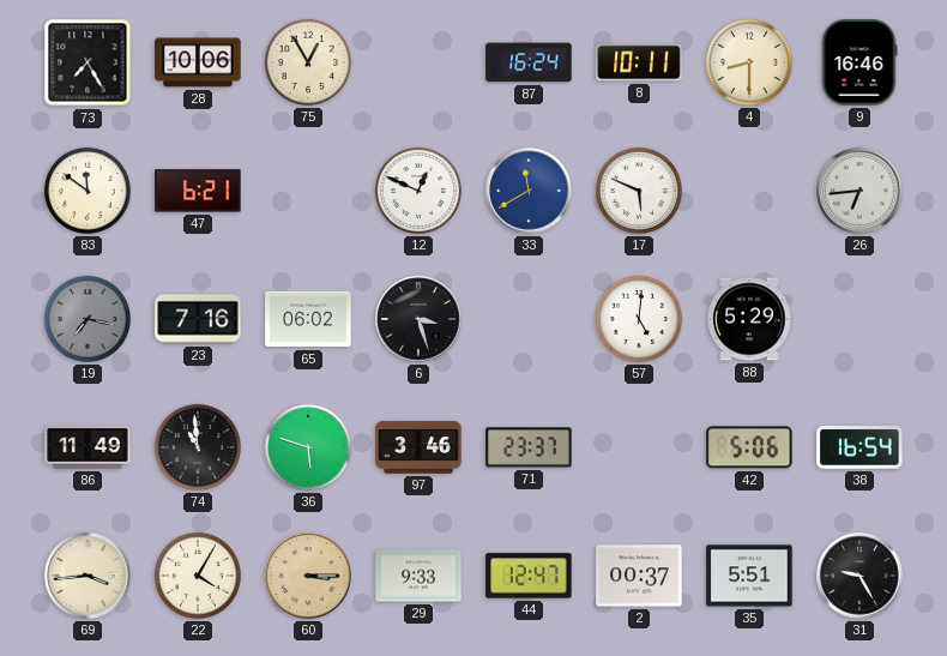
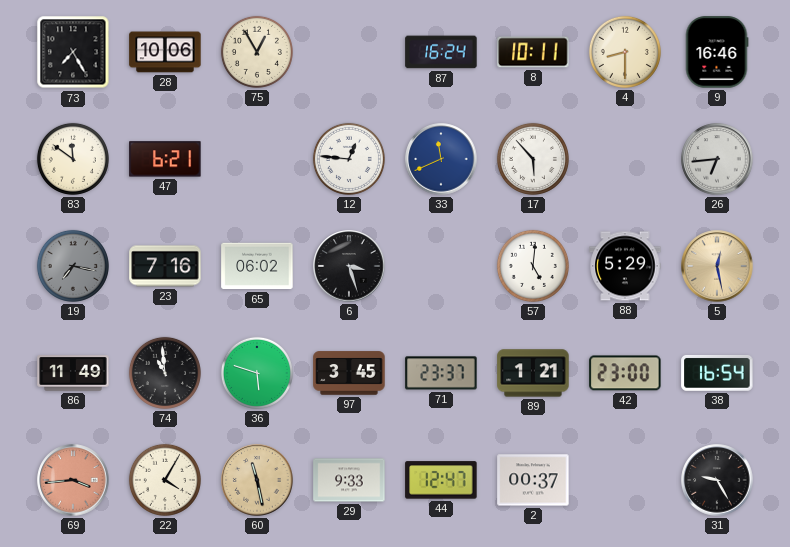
12: 12:49 -> 12:46 (349, 159)
33: 11:40 -> 11:41 (441, 159)
17: 5:49 -> 5:53 (533, 159)
5: none -> 12:28 (717, 266)
97: 3:46 -> 3:45 (349, 373)
89: none -> 1:21 (533, 373)
42: 5:06 -> 23:00 (625, 373)
69 dial: cream -> salmon (73, 480)
60: 3:15 -> 11:28 (257, 480)
35: 5:51 -> none (749, 576)
